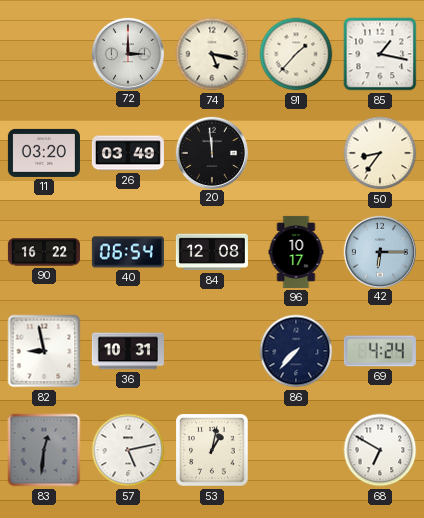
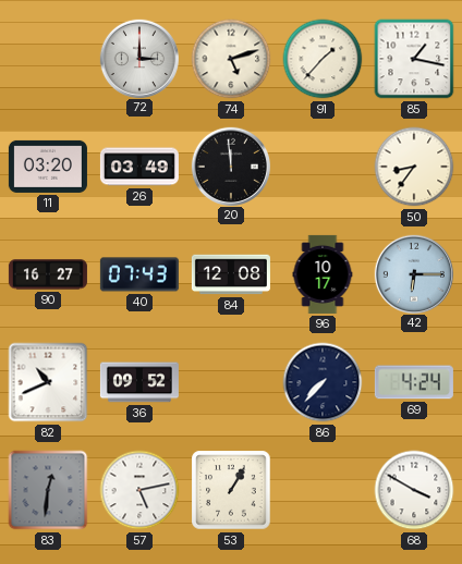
74: 5:17 -> 5:12 (231, 59)
90: 16:22 -> 16:27 (48, 274)
40: 06:54 -> 07:43 (139, 274)
82: 8:58 -> 10:41 (48, 382)
36: 10:31 -> 09:52 (139, 382)
53: 1:02 -> 1:05 (231, 490)
68: 6:50 -> 3:50 (414, 490)
